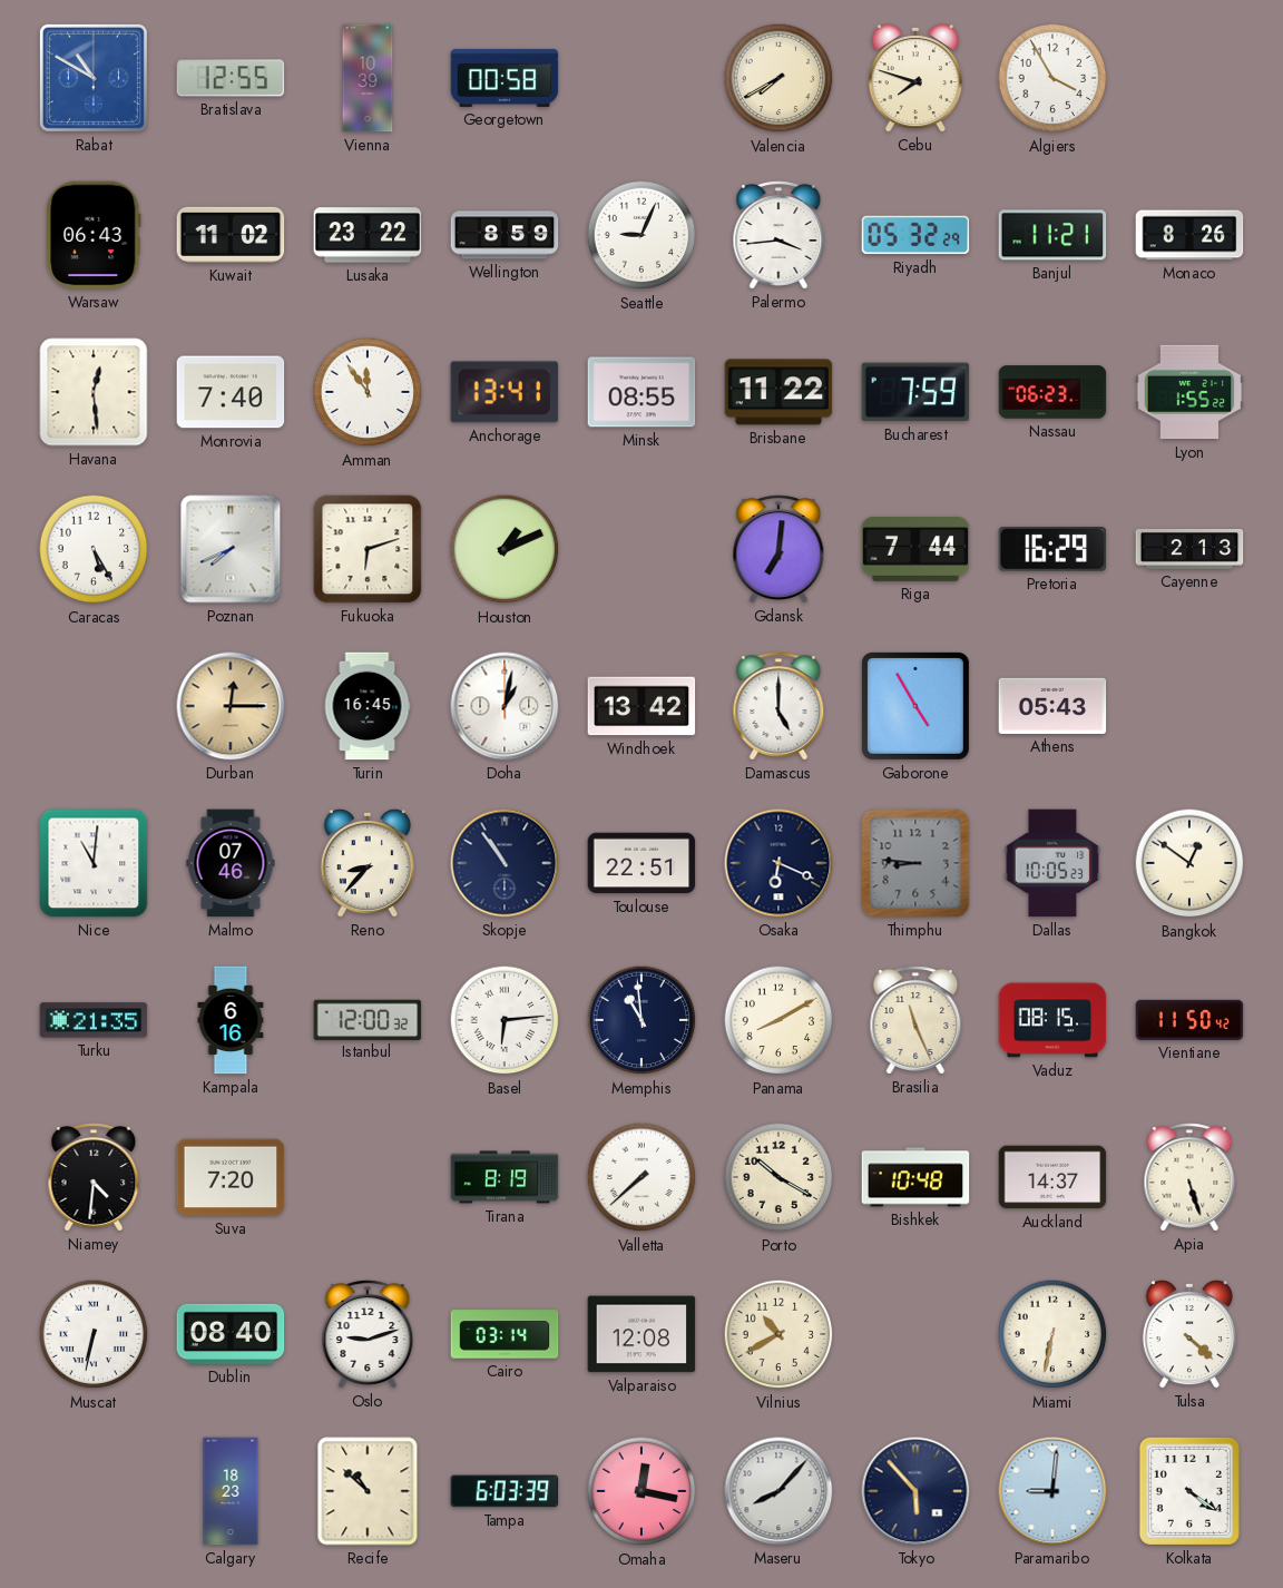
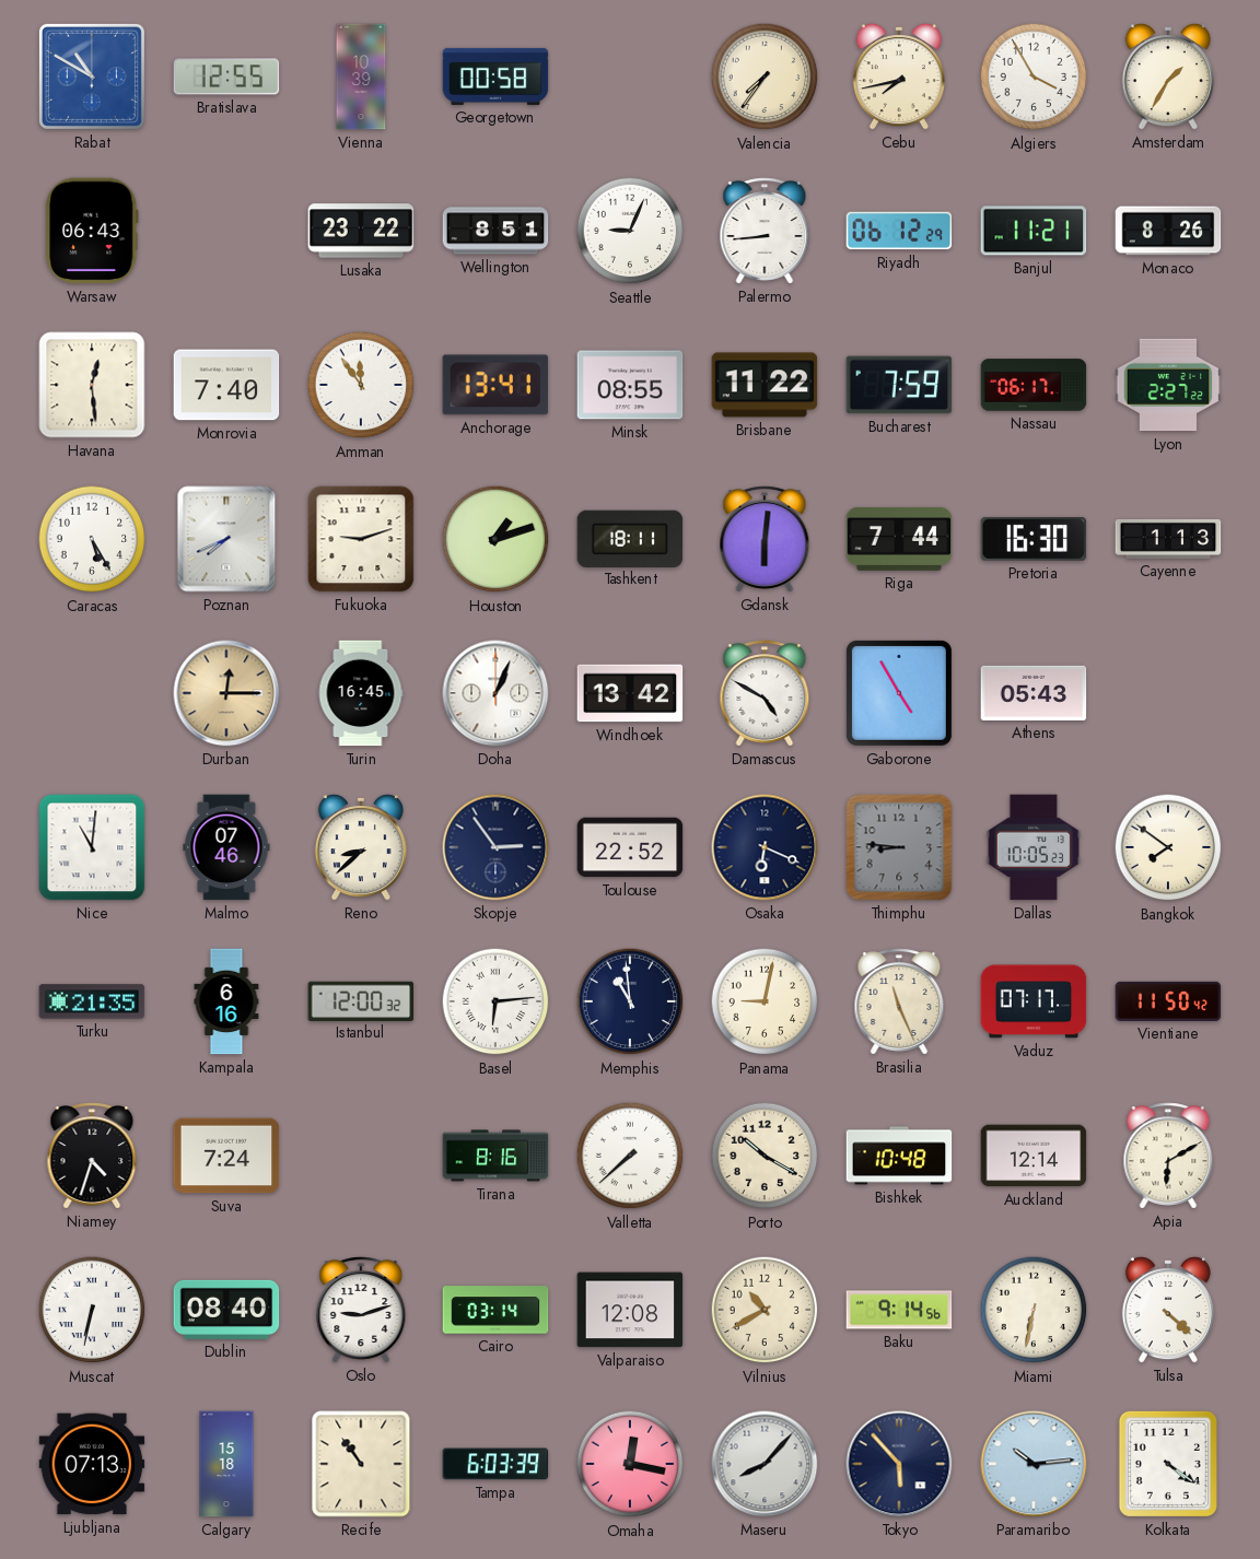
Valencia: 7:40 -> 7:36 (765, 77)
Cebu: 7:48 -> 7:43 (899, 77)
Amsterdam: none -> 1:35 (1168, 77)
Kuwait: 11:02 -> none (231, 235)
Wellington: 8:59 -> 8:51 (495, 231)
Palermo: 3:44 -> 8:44 (765, 231)
Riyadh: 05:32 -> 06:12 (899, 231)
Nassau: 06:23 -> 06:17 (1034, 385)
Lyon: 1:55 -> 2:27 (1168, 385)
Fukuoka: 6:12 -> 9:12 (361, 539)
Houston: 1:11 -> 1:12 (495, 539)
Tashkent: none -> 18:11 (630, 538)
Gdansk: 7:01 -> 6:01 (765, 539)
Pretoria: 16:29 -> 16:30 (1034, 539)
Cayenne: 2:13 -> 1:13 (1168, 539)
Doha: 1:02 -> 1:04 (495, 693)
Damascus: 5:00 -> 4:50 (765, 693)
Reno: 8:37 -> 8:38 (361, 847)
Skopje: 10:54 -> 2:54 (495, 847)
Toulouse: 22:51 -> 22:52 (630, 847)
Bangkok: 12:51 -> 7:51 (1168, 847)
Panama: 8:10 -> 9:02 (765, 1001)
Vaduz: 08:15 -> 07:17 (1034, 1001)
Niamey: 4:31 -> 4:33 (92, 1156)
Suva: 7:20 -> 7:24 (226, 1156)
Tirana: 8:19 -> 8:16 (495, 1156)
Auckland: 14:37 -> 12:14 (1034, 1156)
Apia: 5:27 -> 6:10 (1168, 1156)
Baku: none -> 9:14 (899, 1310)
Ljubljana: none -> 07:13 (92, 1464)
Calgary: 18:23 -> 15:18 (226, 1464)
Recife: 10:52 -> 10:54 (361, 1464)
Paramaribo: 9:01 -> 10:14 (1034, 1464)
